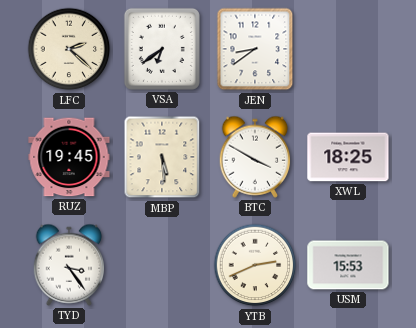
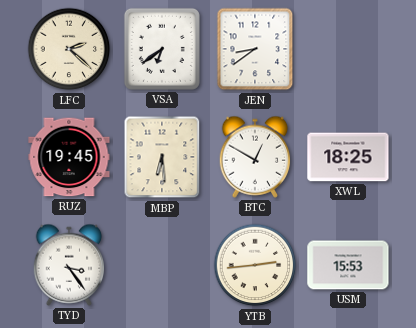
MBP: 5:29 -> 6:29 (162, 157)
BTC: 3:50 -> 12:50 (255, 157)
YTB: 2:41 -> 2:44 (255, 265)
